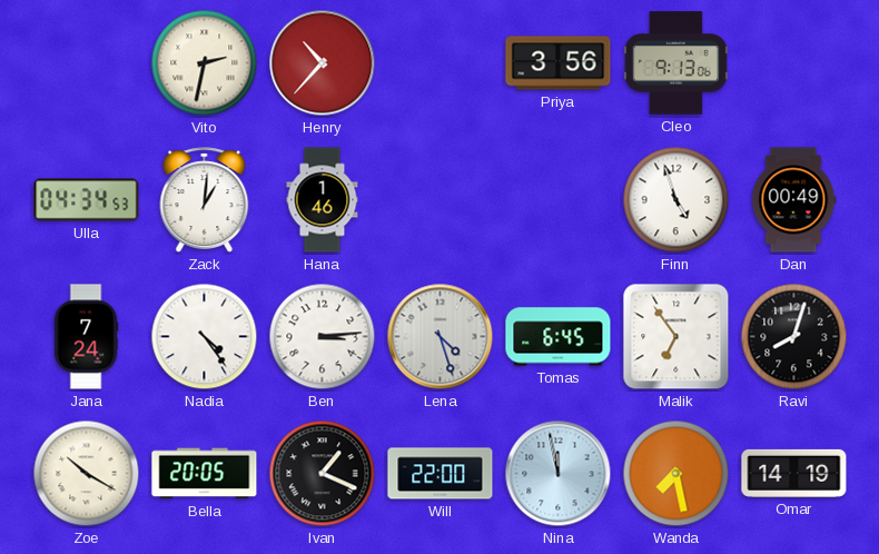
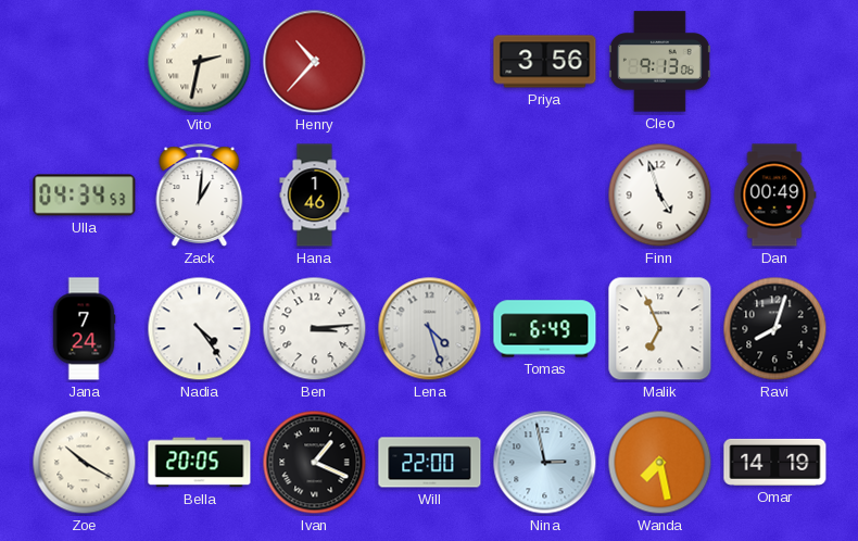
Tomas: 6:45 -> 6:49 (545, 329)
Malik: 6:54 -> 6:56 (660, 329)
Nina: 11:58 -> 2:58 (545, 463)
